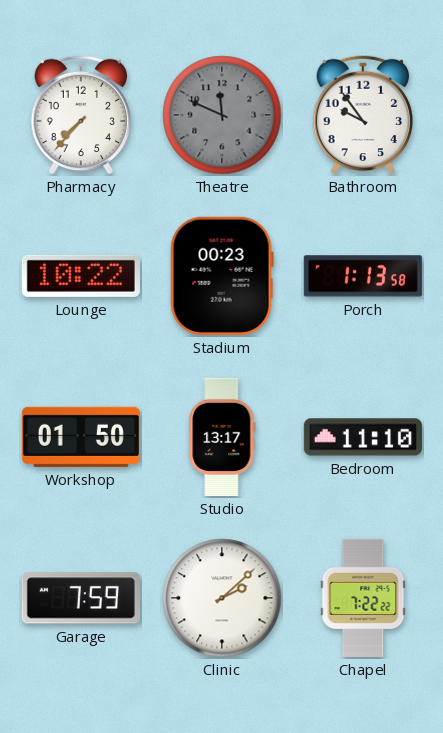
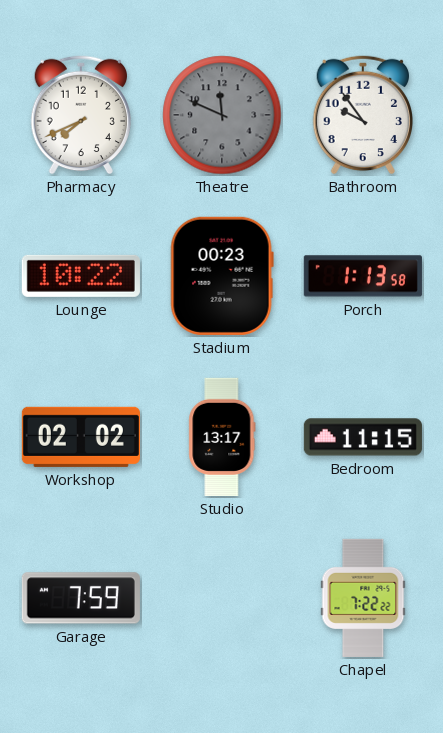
Pharmacy: 7:37 -> 7:41 (80, 115)
Workshop: 01:50 -> 02:02 (81, 437)
Bedroom: 11:10 -> 11:15 (363, 437)
Clinic: 2:08 -> none (222, 598)
